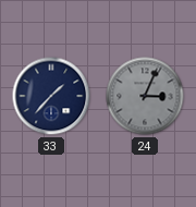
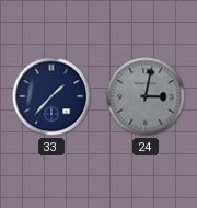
24: 3:04 -> 3:02 (146, 96)
